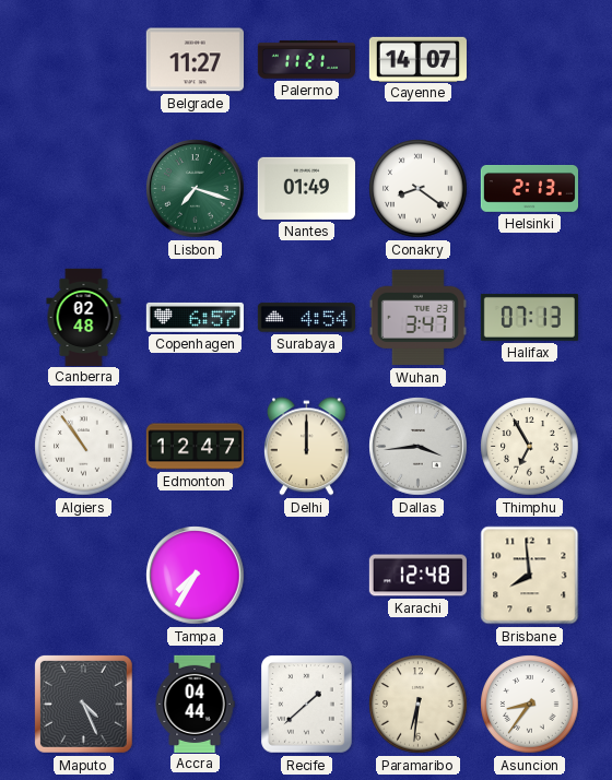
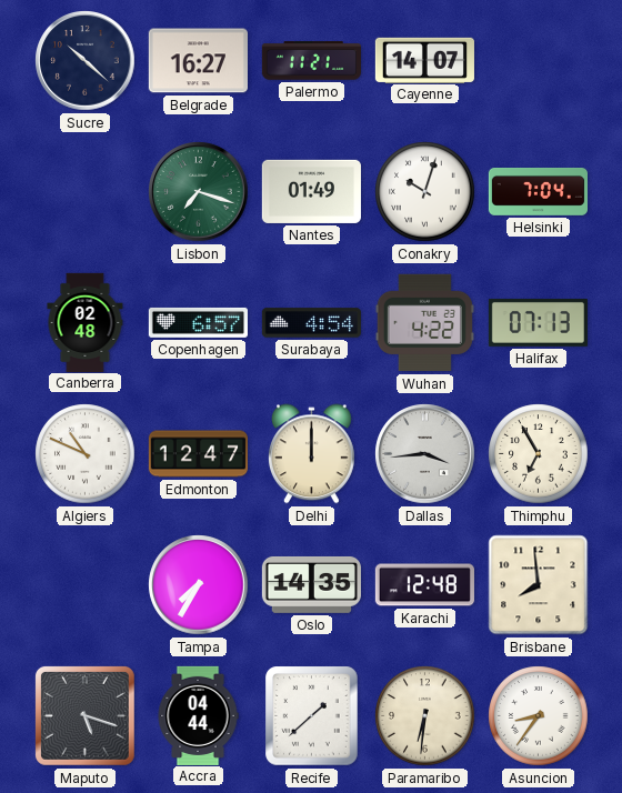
Sucre: none -> 10:22 (86, 61)
Belgrade: 11:27 -> 16:27 (198, 61)
Conakry: 8:21 -> 10:03 (425, 192)
Helsinki: 2:13 -> 7:04 (538, 192)
Wuhan: 3:47 -> 4:22 (424, 323)
Algiers: 10:54 -> 10:49 (86, 454)
Oslo: none -> 14:35 (311, 584)
Maputo: 4:26 -> 5:18 (84, 715)
